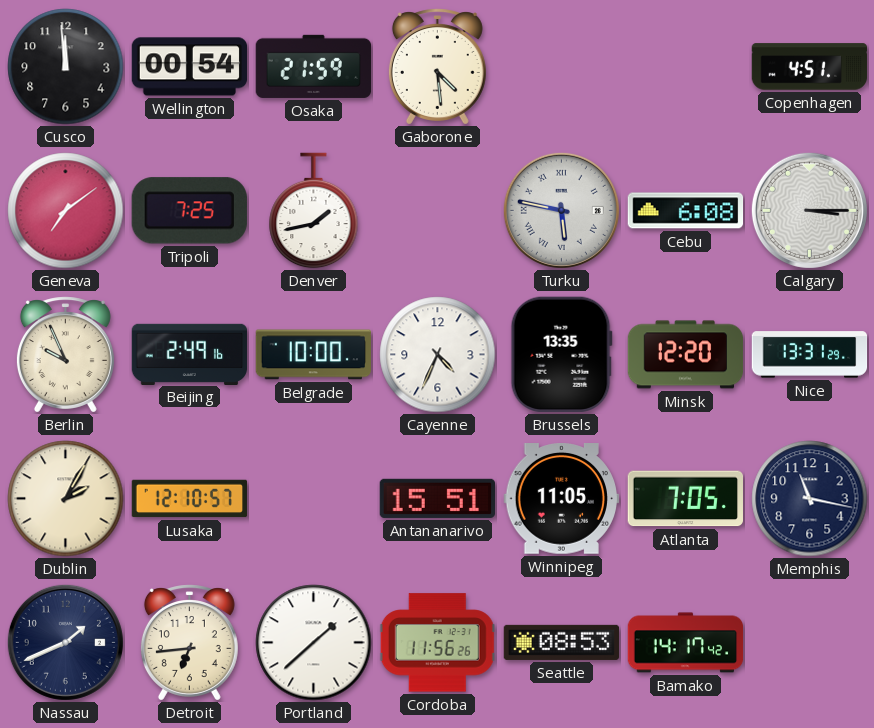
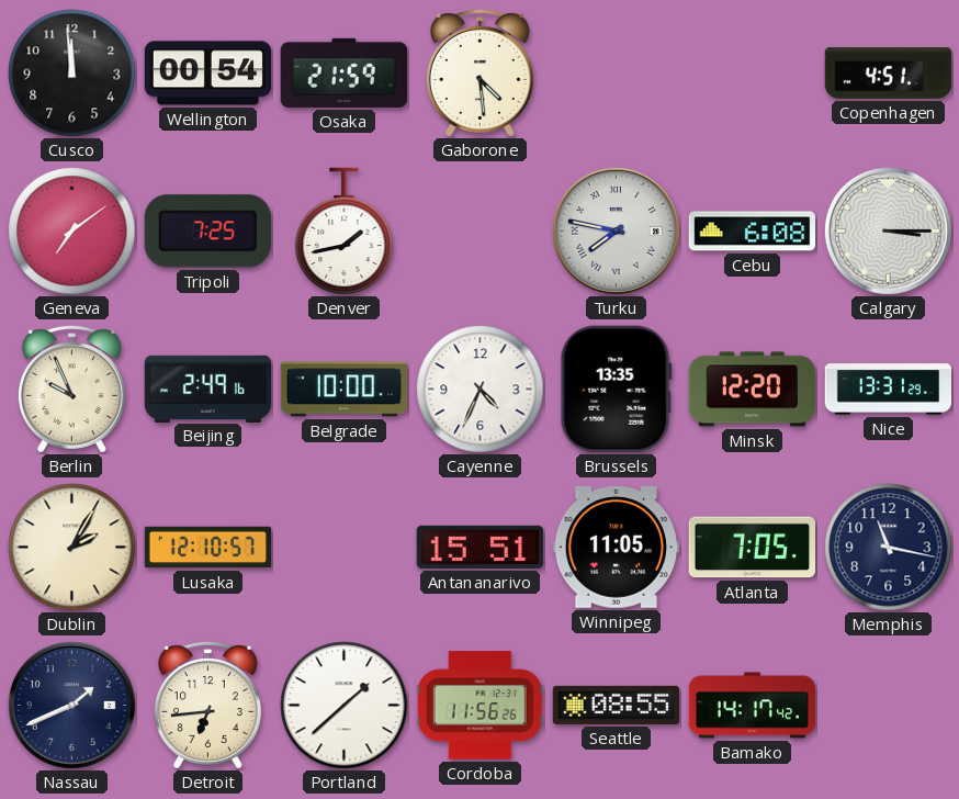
Turku: 5:47 -> 7:47 (616, 230)
Seattle: 08:53 -> 08:55 (617, 705)
